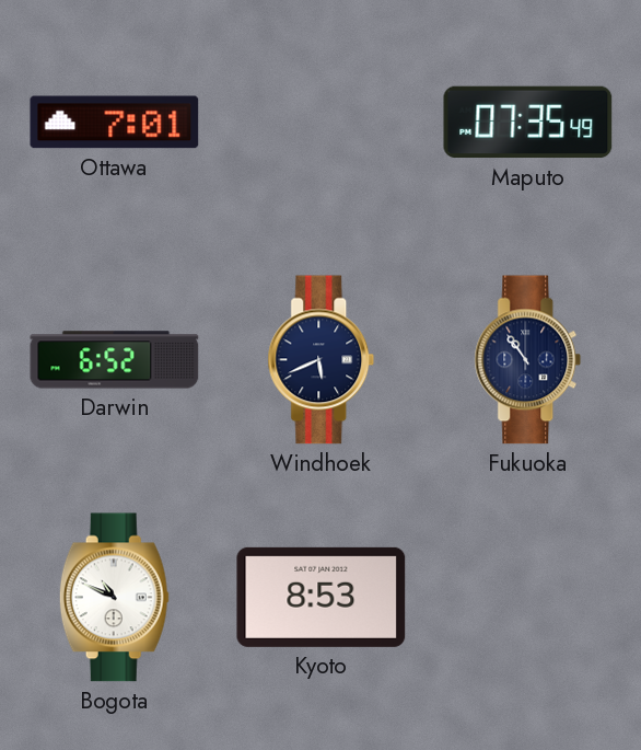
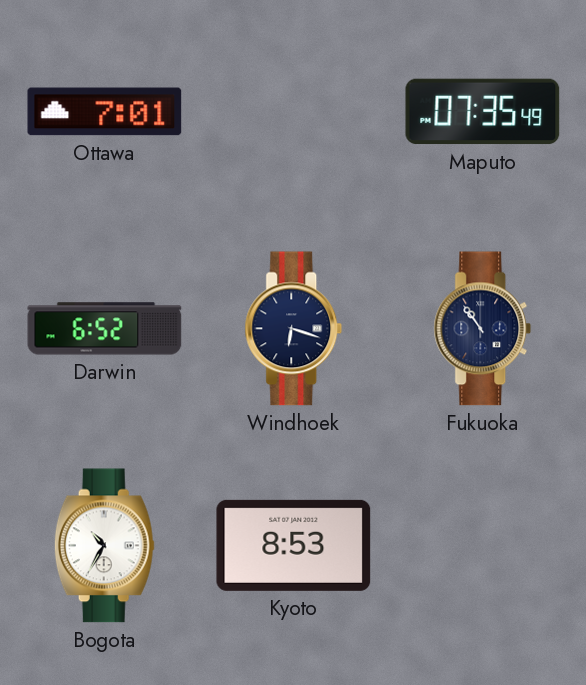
Windhoek: 5:41 -> 6:18 (294, 329)
Bogota: 10:49 -> 10:35 (104, 546)
